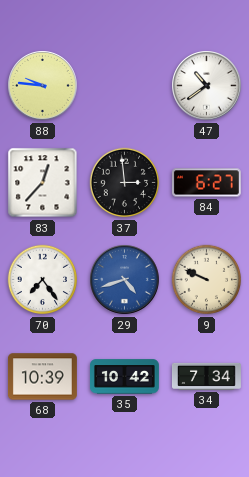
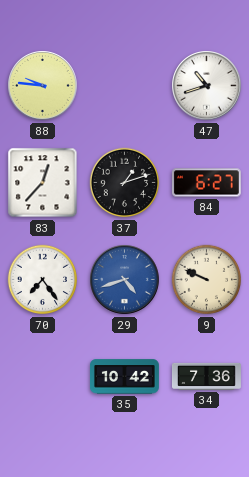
47: 10:39 -> 10:42 (207, 86)
37: 2:59 -> 1:12 (125, 183)
68: 10:39 -> none (42, 377)
34: 7:34 -> 7:36 (206, 376)
